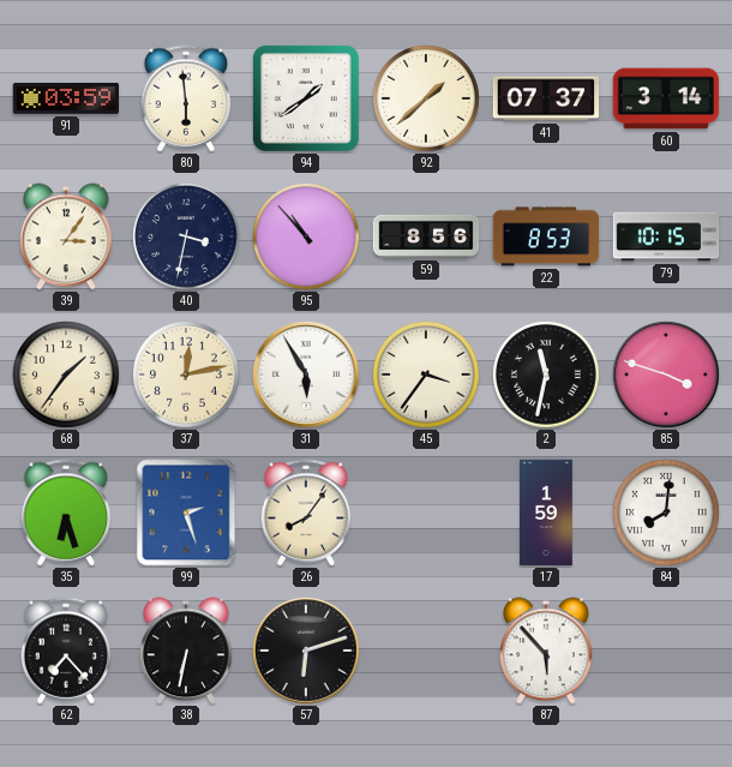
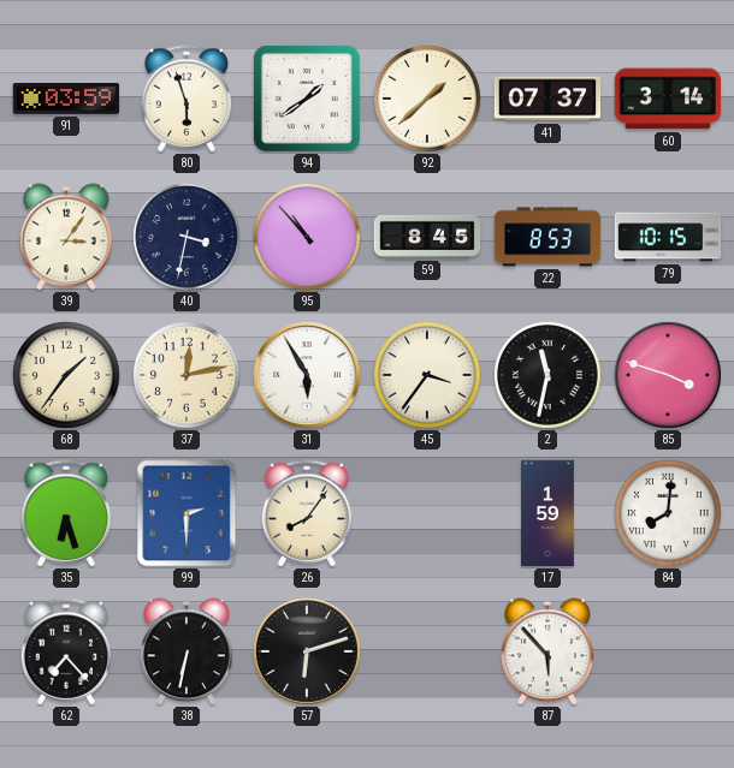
80: 5:59 -> 5:57 (187, 99)
59: 8:56 -> 8:45 (427, 237)
99: 2:27 -> 2:30 (187, 513)
